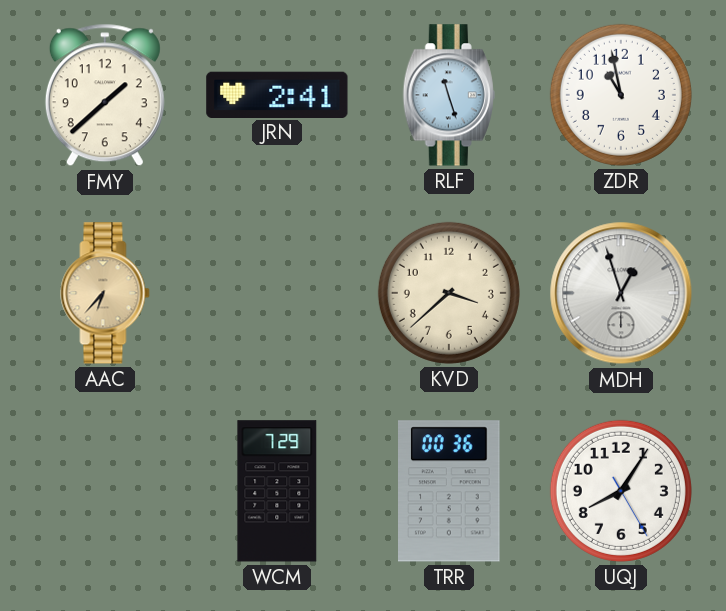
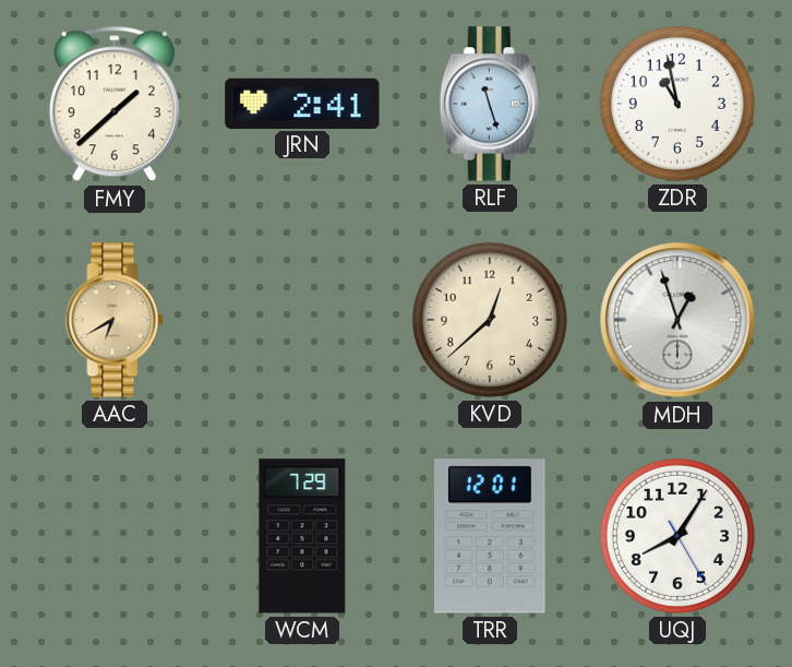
AAC: 6:37 -> 6:40 (115, 320)
KVD: 3:38 -> 12:38 (490, 320)
TRR: 00:36 -> 12:01 (491, 536)
